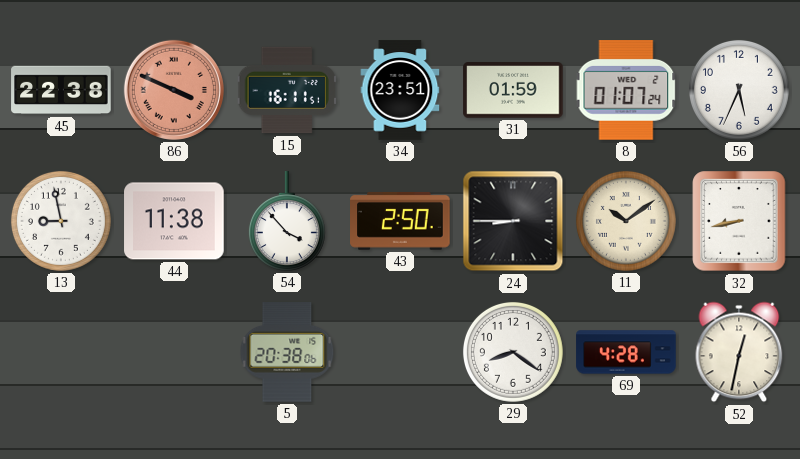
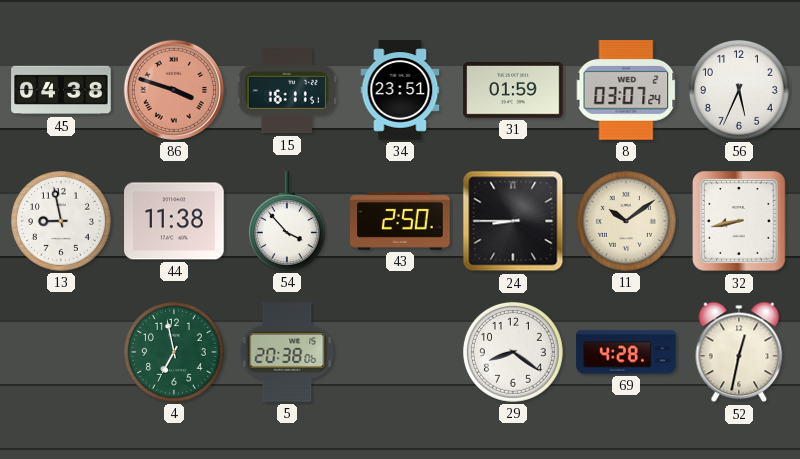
45: 22:38 -> 04:38 (61, 90)
86: 3:49 -> 3:48 (174, 90)
8: 01:07 -> 03:07 (626, 90)
4: none -> 6:58 (174, 352)
